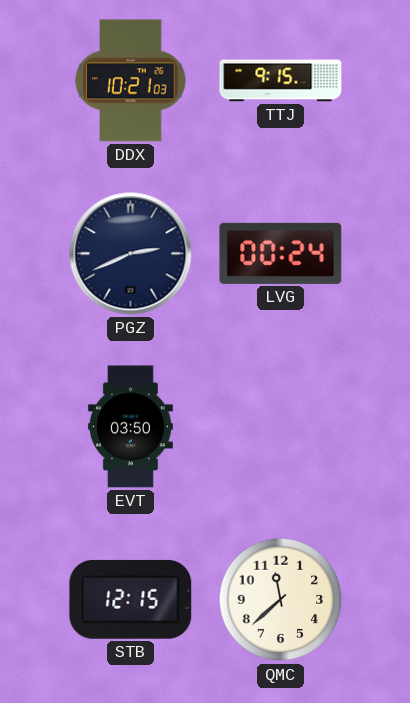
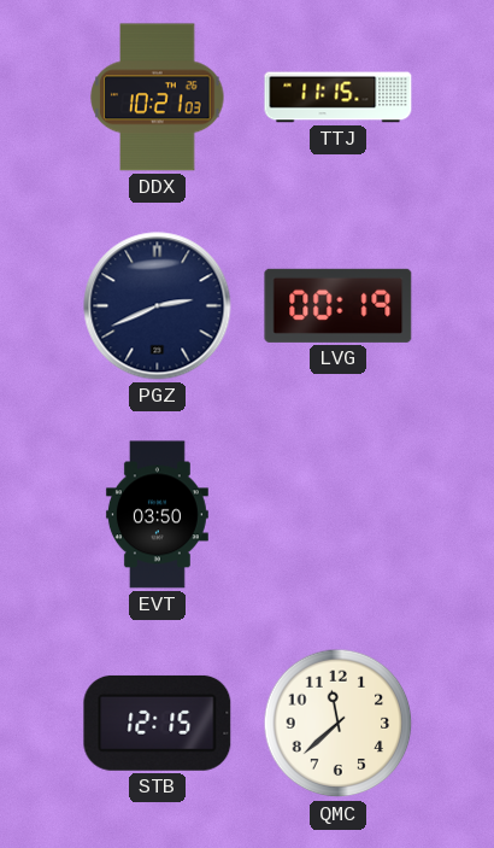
TTJ: 9:15 -> 11:15 (339, 98)
LVG: 00:24 -> 00:19 (339, 305)
